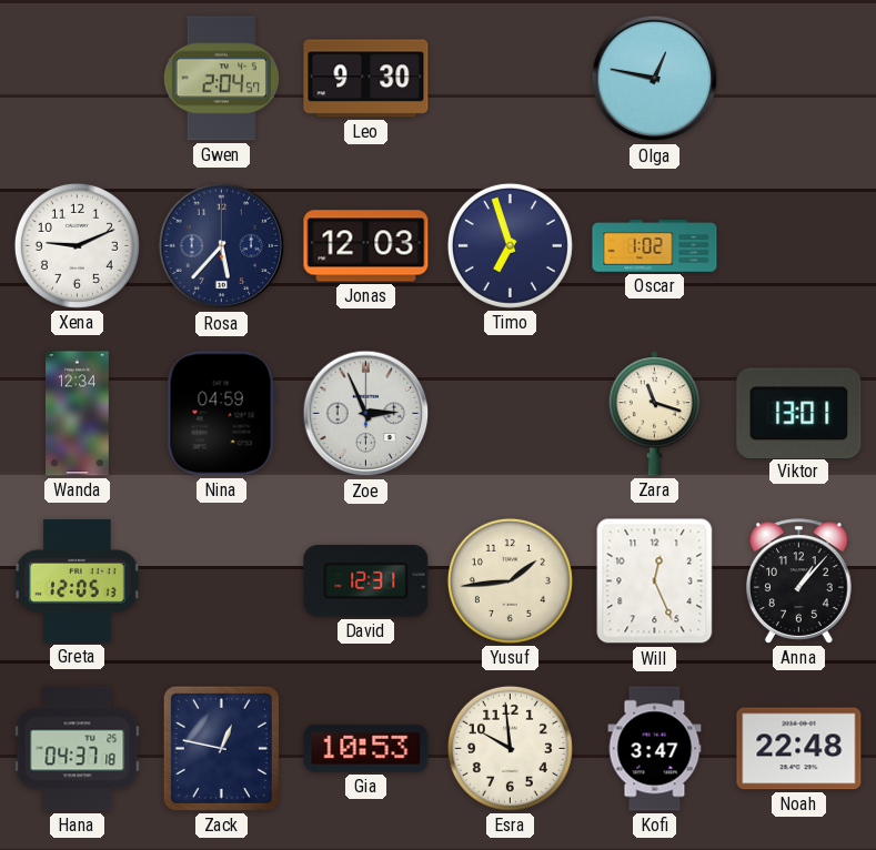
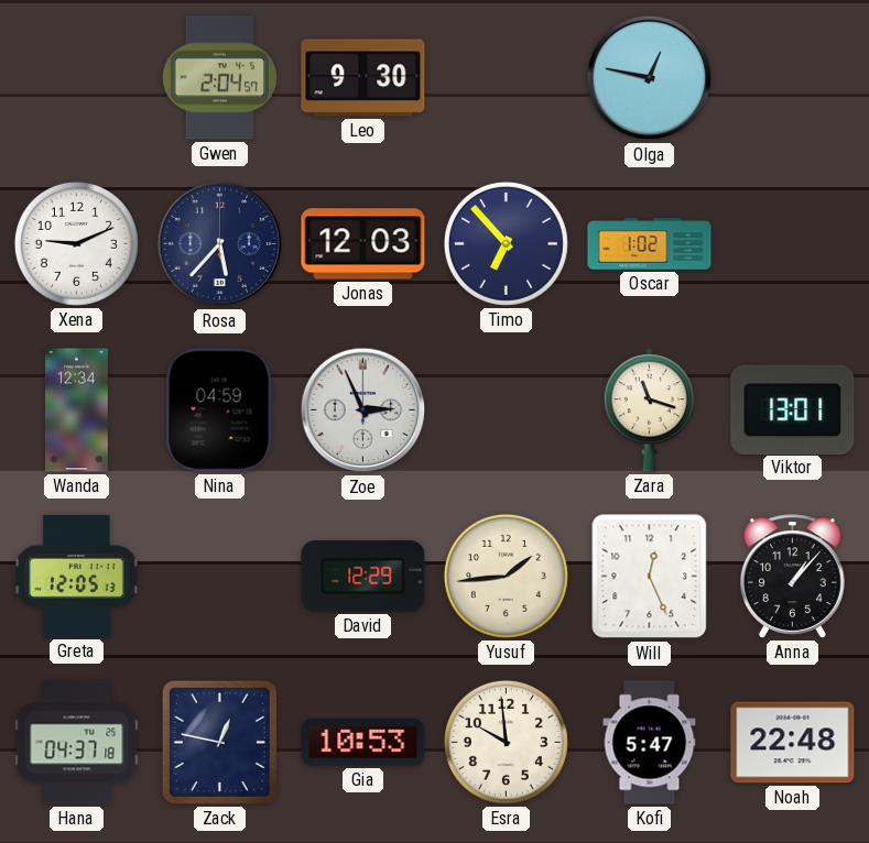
Timo: 6:57 -> 6:53 (506, 243)
David: 12:31 -> 12:29 (363, 577)
Kofi: 3:47 -> 5:47 (650, 743)
